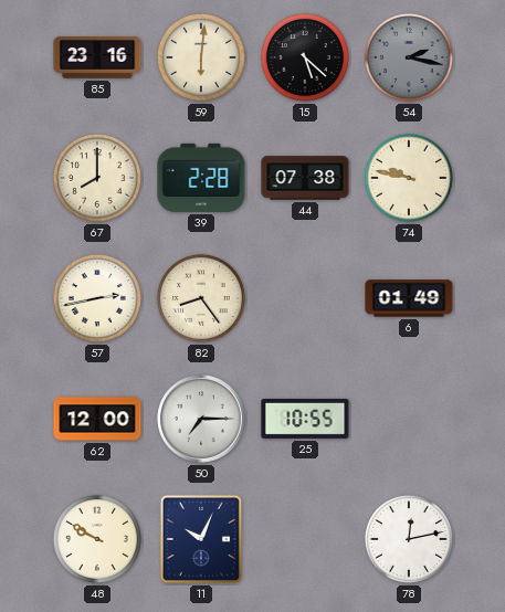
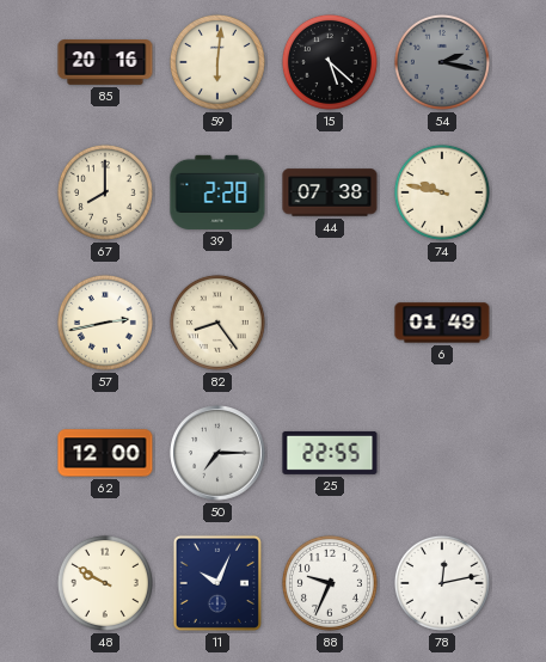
85: 23:16 -> 20:16 (105, 62)
25: 10:55 -> 22:55 (330, 453)
88: none -> 9:34 (330, 583)
